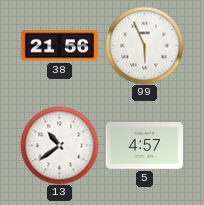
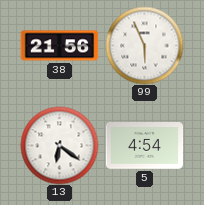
13: 10:39 -> 6:21 (59, 145)
5: 4:57 -> 4:54 (144, 146)
